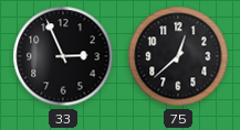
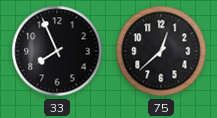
33: 2:56 -> 7:56 (57, 51)
